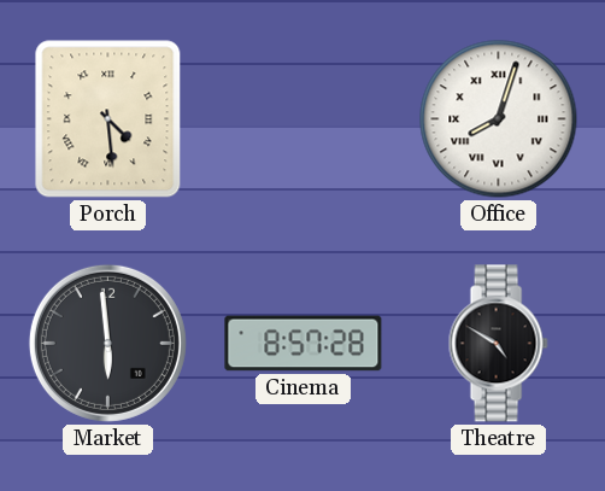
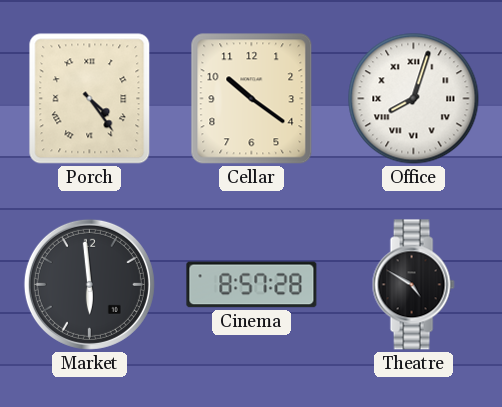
Porch: 4:29 -> 4:24 (90, 99)
Cellar: none -> 10:21 (252, 99)
